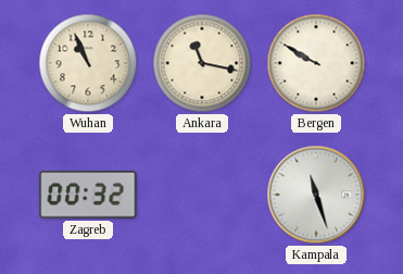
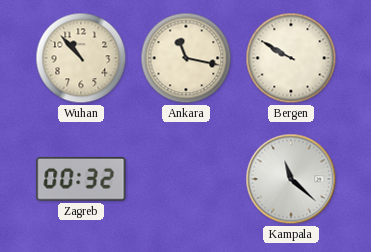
Wuhan: 10:56 -> 10:53 (81, 58)
Kampala: 11:27 -> 11:22 (291, 179)
